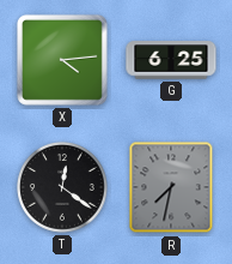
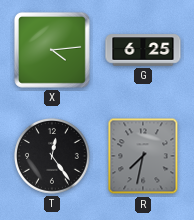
T: 12:21 -> 12:24 (53, 157)
